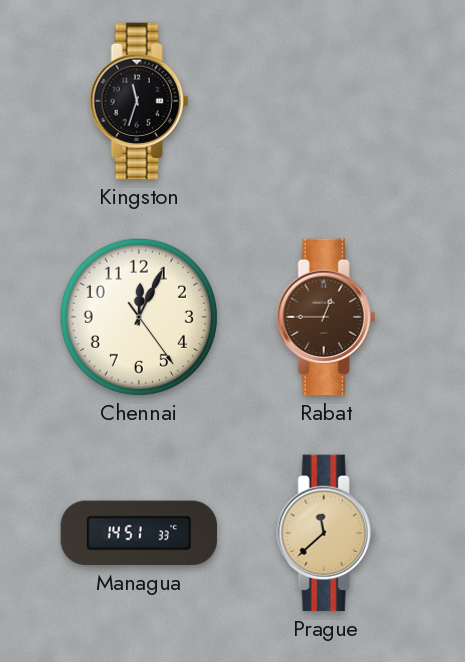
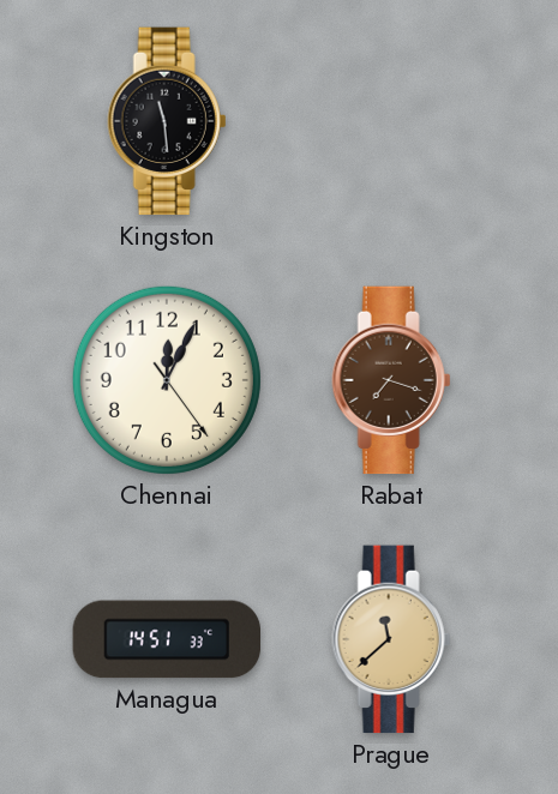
Kingston: 11:33 -> 11:29 (167, 121)
Rabat: 12:45 -> 7:18 (391, 380)
